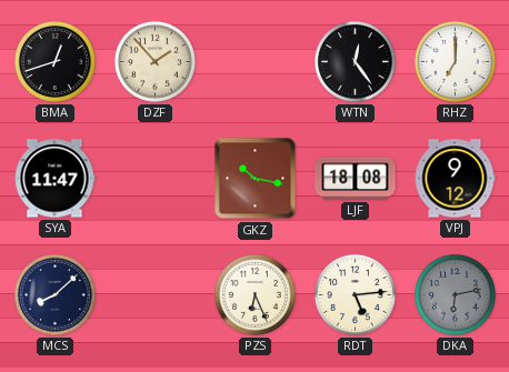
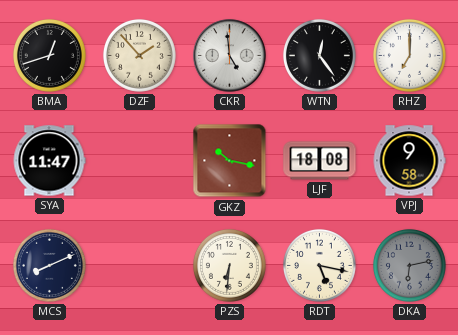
CKR: none -> 4:59 (230, 56)
VPJ: 9:12 -> 9:58 (409, 161)
MCS: 8:08 -> 8:11 (49, 265)
PZS: 6:26 -> 6:31 (229, 265)
RDT: 5:14 -> 5:17 (319, 265)
